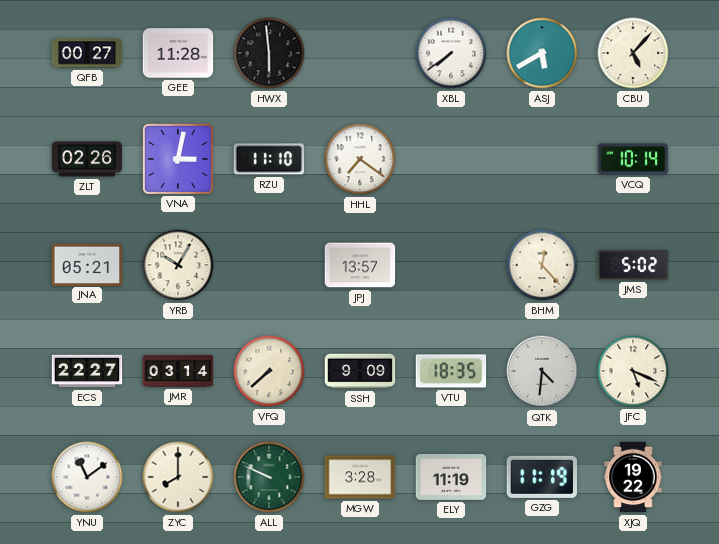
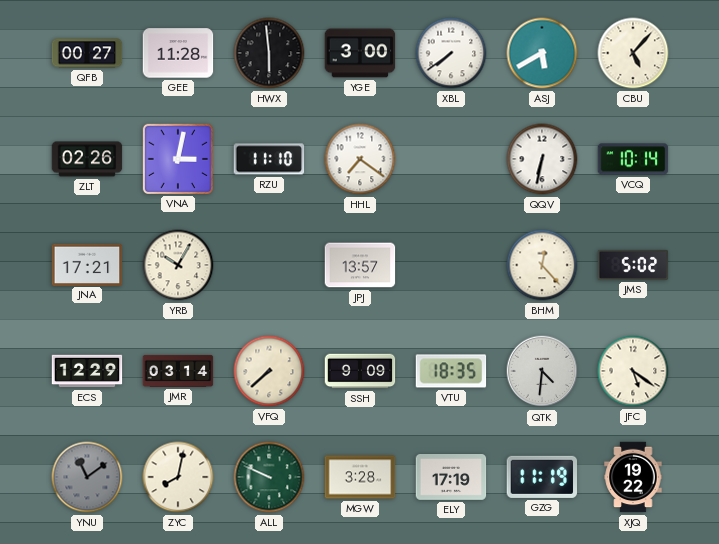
YGE: none -> 3:00 (360, 53)
QQV: none -> 6:32 (542, 159)
JNA: 05:21 -> 17:21 (87, 264)
ECS: 22:27 -> 12:29 (87, 371)
JFC: 5:19 -> 5:21 (633, 371)
YNU dial: white -> grey (87, 477)
ZYC: 8:00 -> 8:02 (178, 477)
ELY: 11:19 -> 17:19 (451, 478)
